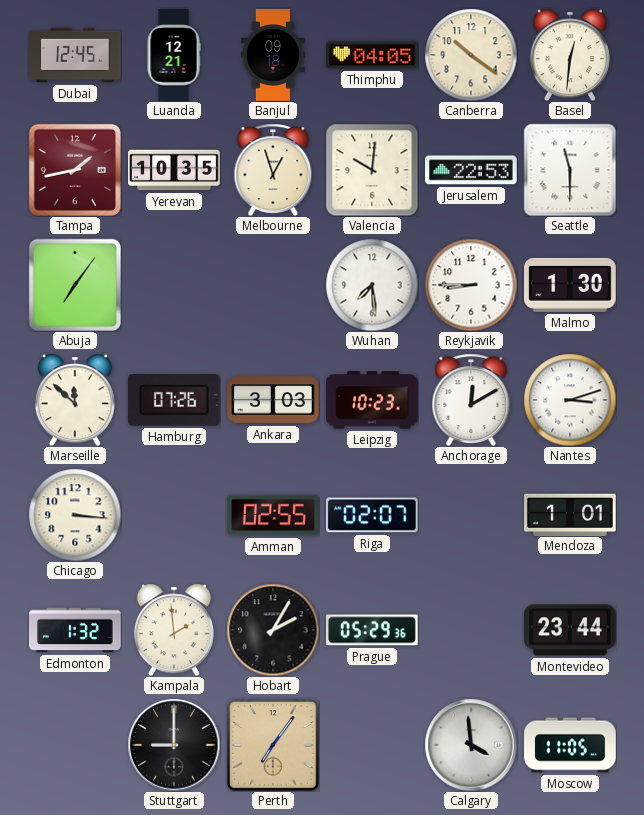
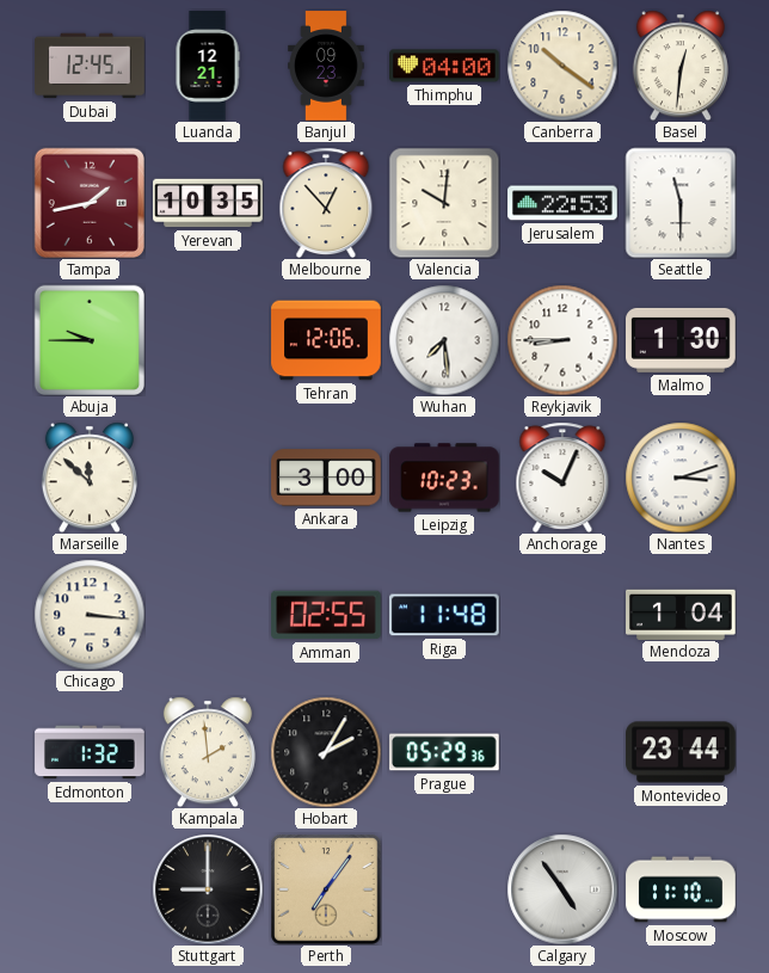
Banjul: 09:18 -> 09:23 (327, 66)
Thimphu: 04:05 -> 04:00 (444, 66)
Melbourne: 12:57 -> 12:53 (326, 203)
Abuja: 7:06 -> 9:45 (88, 339)
Tehran: none -> 12:06 (326, 340)
Hamburg: 07:26 -> none (174, 400)
Ankara: 3:03 -> 3:00 (326, 478)
Anchorage: 12:10 -> 10:04 (562, 478)
Riga: 02:07 -> 11:48 (445, 615)
Mendoza: 1:01 -> 1:04 (682, 614)
Calgary: 3:59 -> 4:54 (562, 889)
Moscow: 11:05 -> 11:10 (681, 889)
